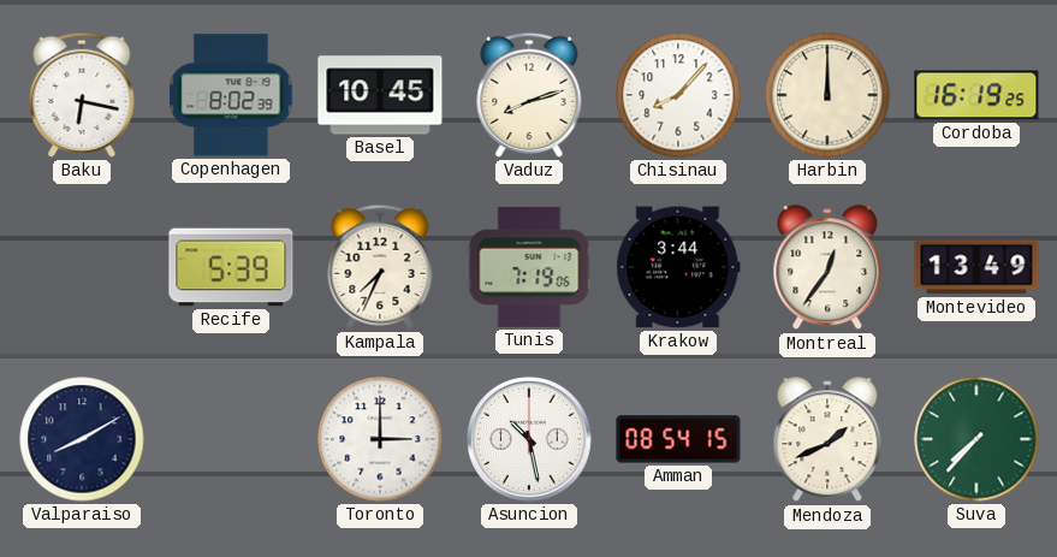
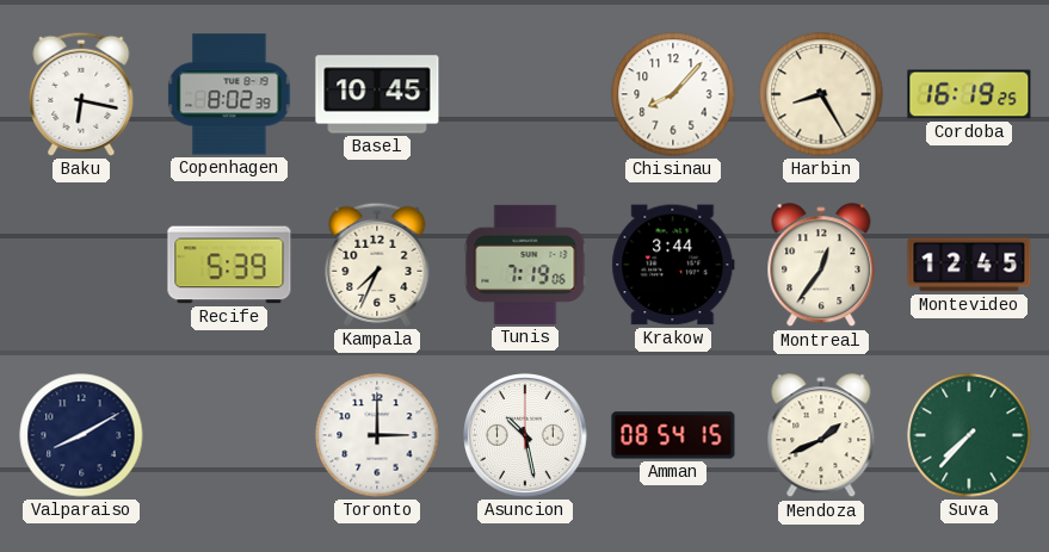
Vaduz: 8:12 -> none (529, 95)
Harbin: 12:00 -> 8:25 (821, 94)
Montevideo: 13:49 -> 12:45 (969, 265)
